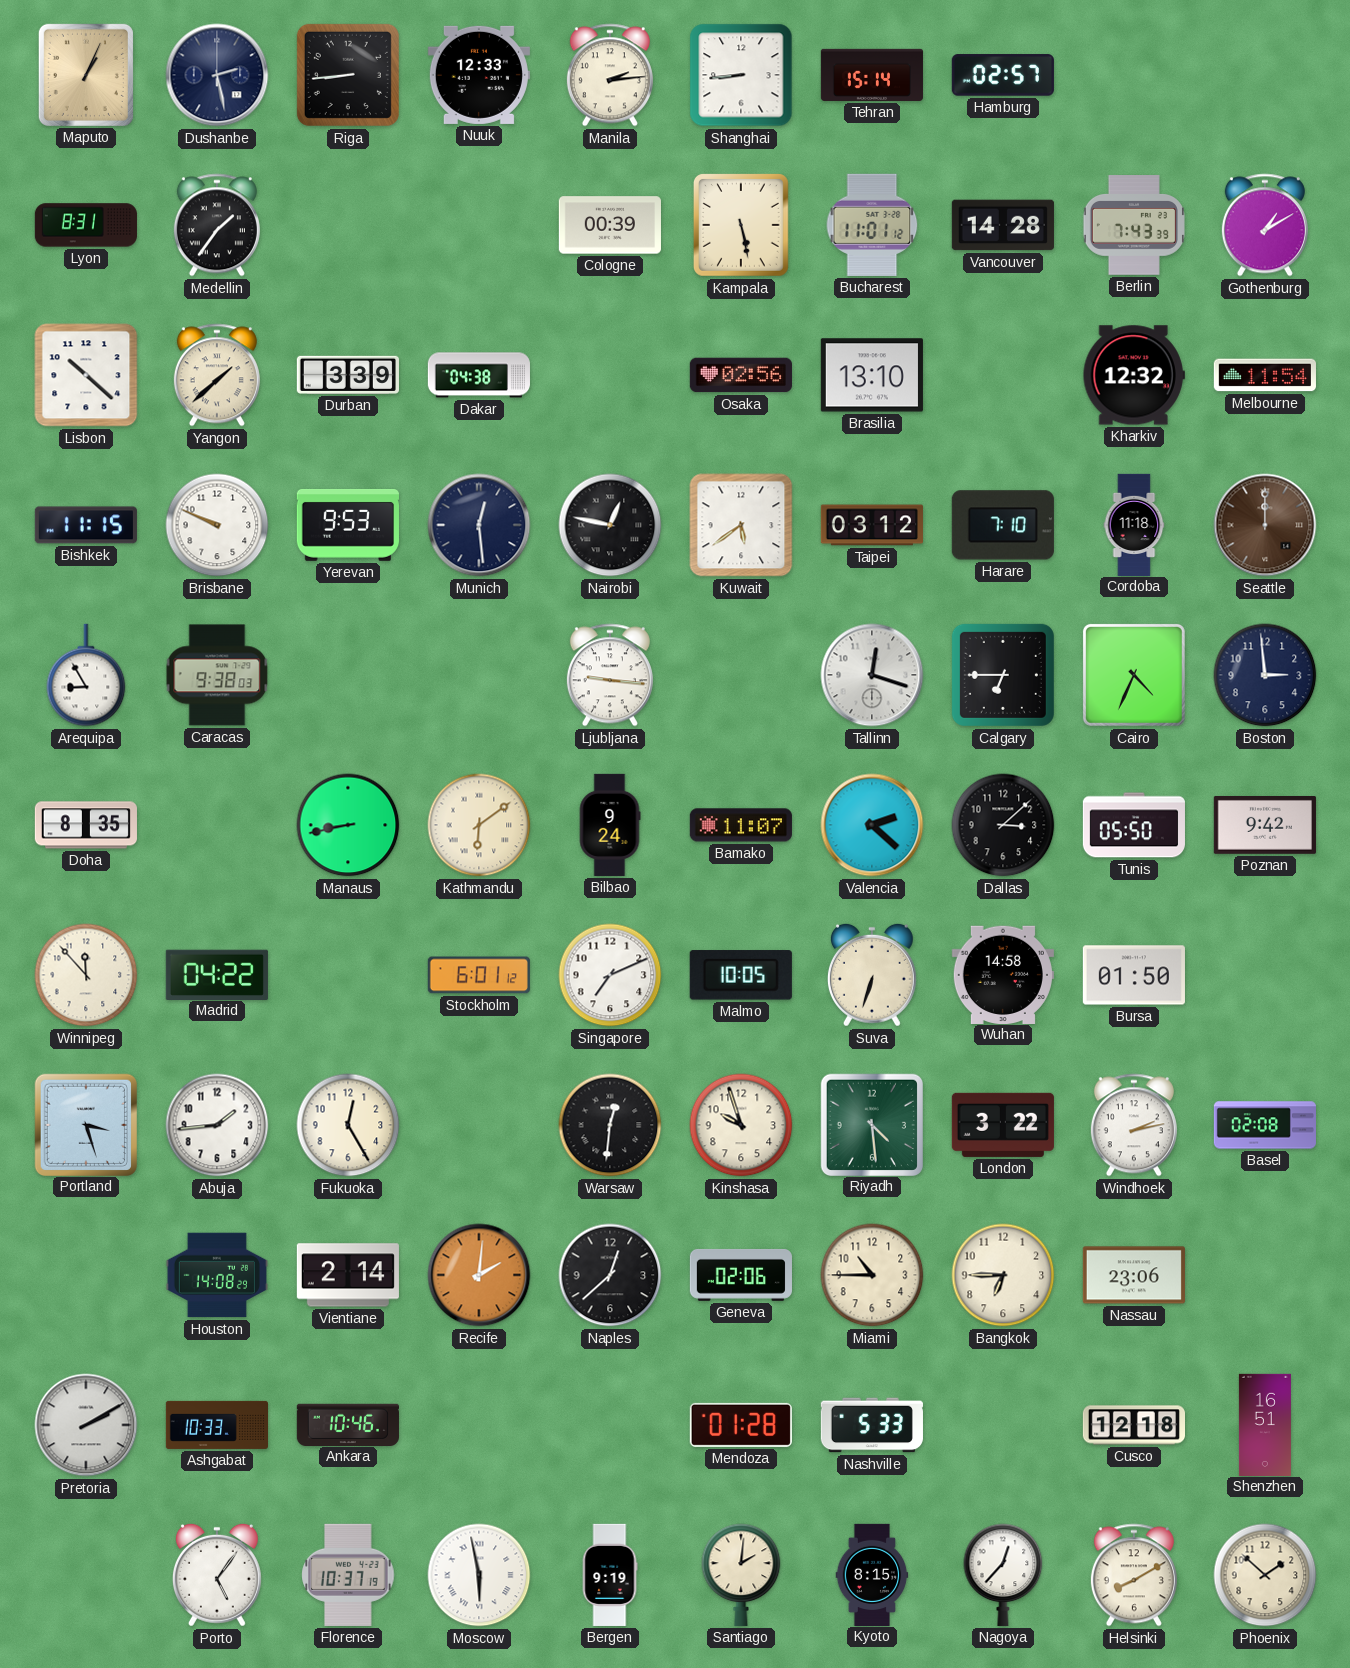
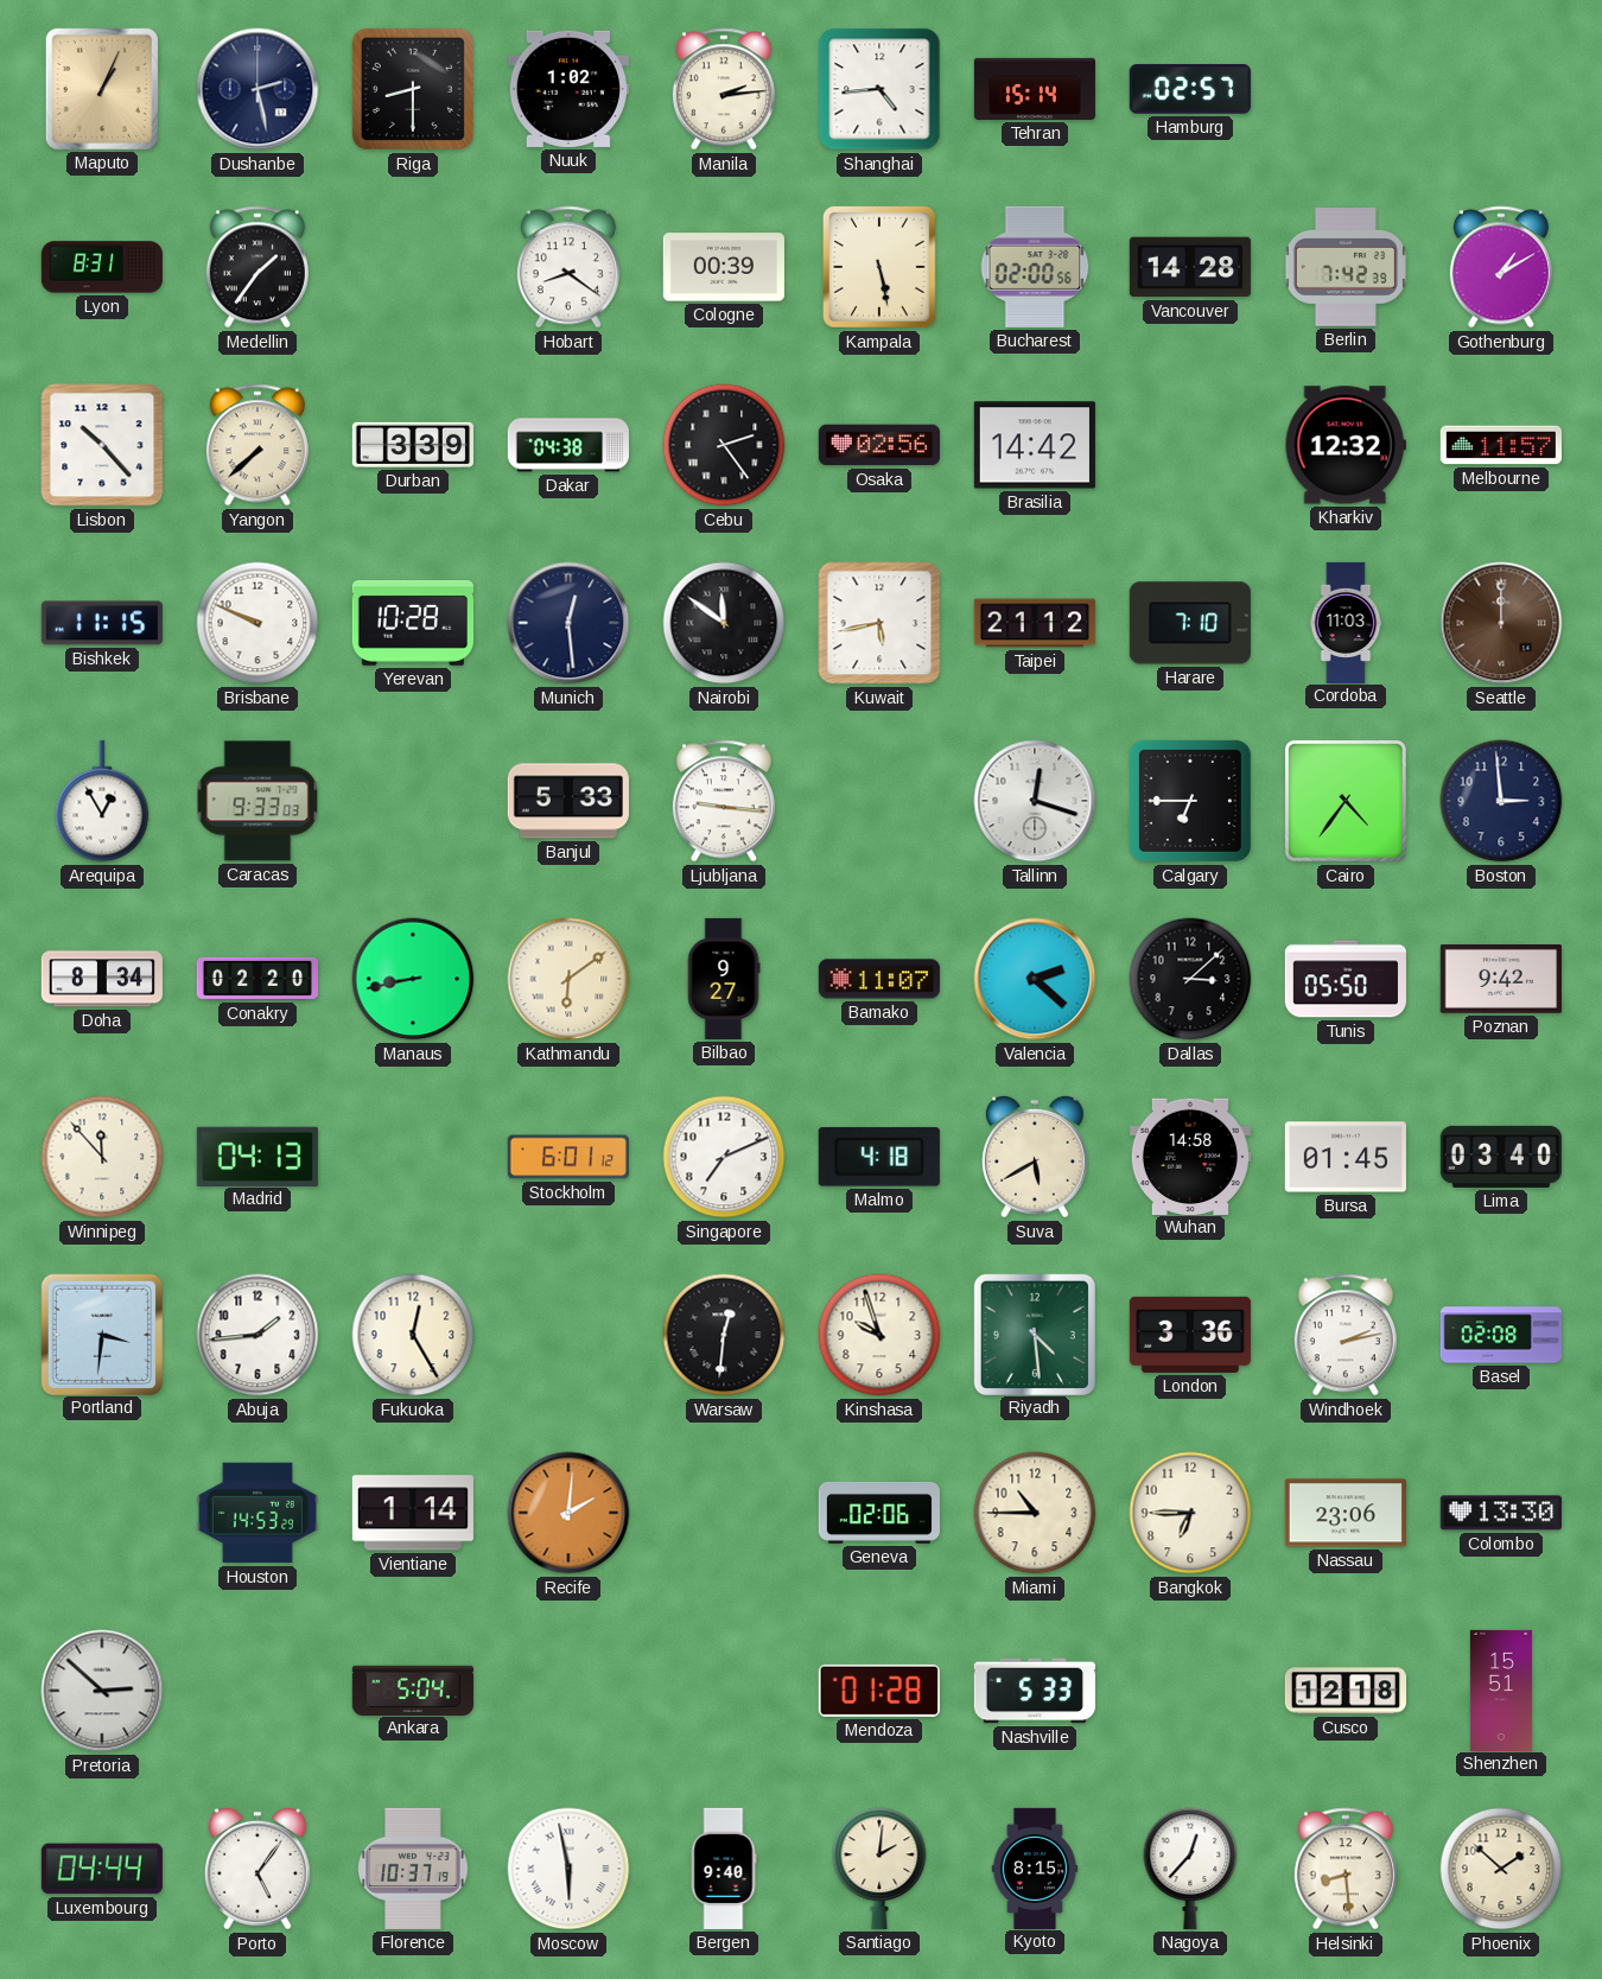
Riga: 8:44 -> 8:30 (413, 89)
Nuuk: 12:33 -> 1:02 (568, 89)
Shanghai: 8:44 -> 4:44 (879, 89)
Hobart: none -> 8:21 (568, 267)
Bucharest: 11:01 -> 02:00 (1035, 267)
Berlin: 7:43 -> 7:42 (1346, 267)
Lisbon: 10:22 -> 10:23 (102, 445)
Yangon: 1:38 -> 7:38 (258, 445)
Cebu: none -> 2:24 (724, 445)
Brasilia: 13:10 -> 14:42 (1035, 445)
Melbourne: 11:54 -> 11:57 (1501, 445)
Yerevan: 9:53 -> 10:28 (413, 624)
Nairobi: 12:47 -> 11:51 (724, 623)
Kuwait: 5:39 -> 5:43 (879, 623)
Taipei: 03:12 -> 21:12 (1035, 623)
Cordoba: 11:18 -> 11:03 (1346, 622)
Arequipa: 8:55 -> 12:55 (102, 801)
Caracas: 9:38 -> 9:33 (258, 801)
Banjul: none -> 5:33 (568, 801)
Cairo: 4:34 -> 4:36 (1346, 801)
Doha: 8:35 -> 8:34 (102, 979)
Conakry: none -> 02:20 (258, 979)
Bilbao: 9:24 -> 9:27 (724, 979)
Madrid: 04:22 -> 04:13 (258, 1156)
Malmo: 10:05 -> 4:18 (879, 1157)
Suva: 6:33 -> 5:40 (1035, 1157)
Bursa: 01:50 -> 01:45 (1346, 1157)
Lima: none -> 03:40 (1501, 1157)
Portland: 3:27 -> 3:31 (101, 1334)
London: 3:22 -> 3:36 (1190, 1335)
Houston: 14:08 -> 14:53 (258, 1513)
Vientiane: 2:14 -> 1:14 (413, 1513)
Naples: 12:38 -> none (610, 1275)
Colombo: none -> 13:30 (1501, 1513)
Pretoria: 2:10 -> 2:52 (102, 1691)
Ashgabat: 10:33 -> none (216, 1425)
Ankara: 10:46 -> 5:04 (413, 1690)
Shenzhen: 16:51 -> 15:51 (1501, 1690)
Luxembourg: none -> 04:44 (102, 1869)
Bergen: 9:19 -> 9:40 (724, 1869)
Helsinki: 8:10 -> 8:29 (1346, 1869)
